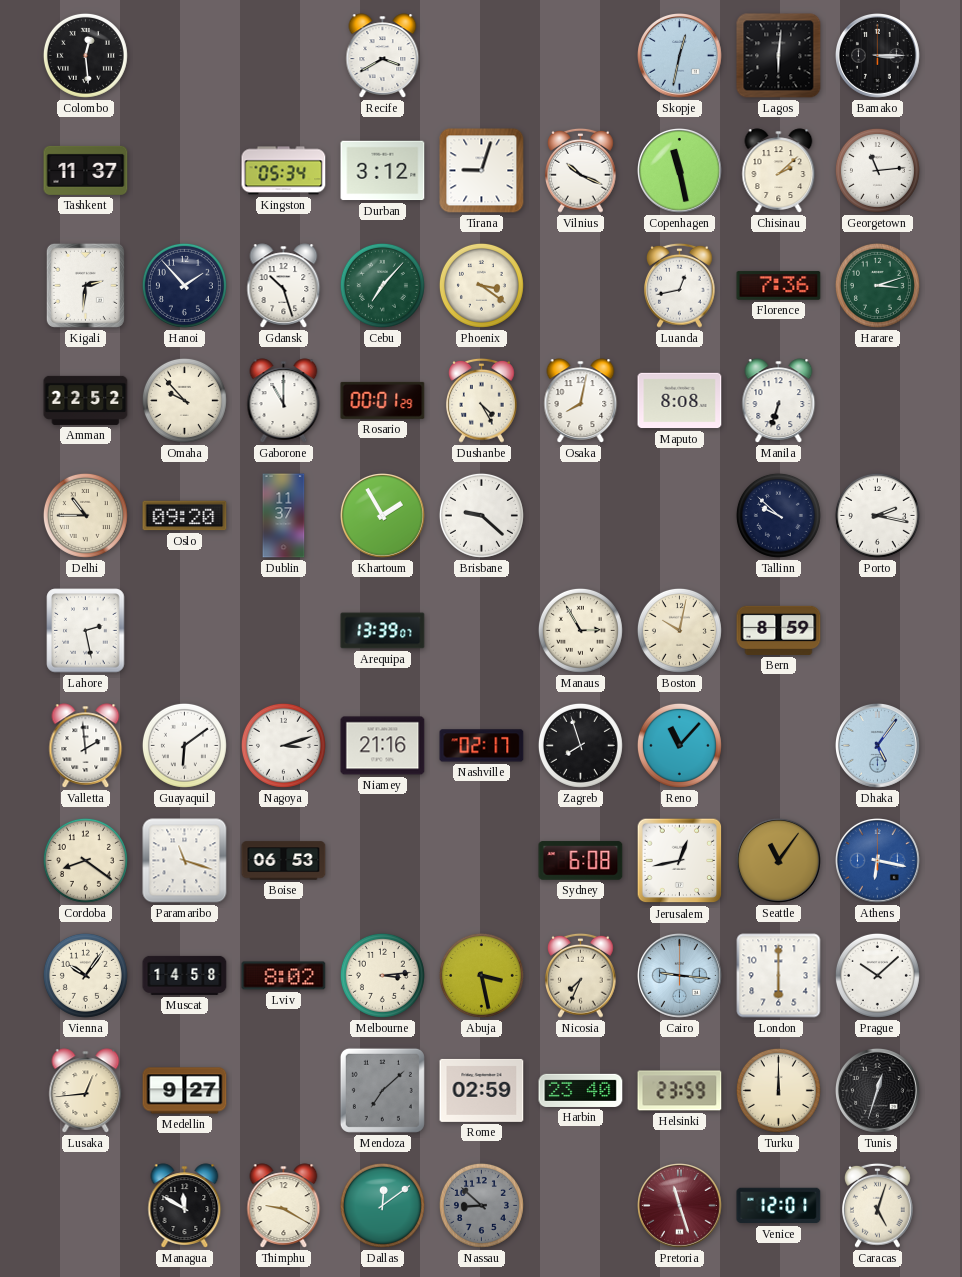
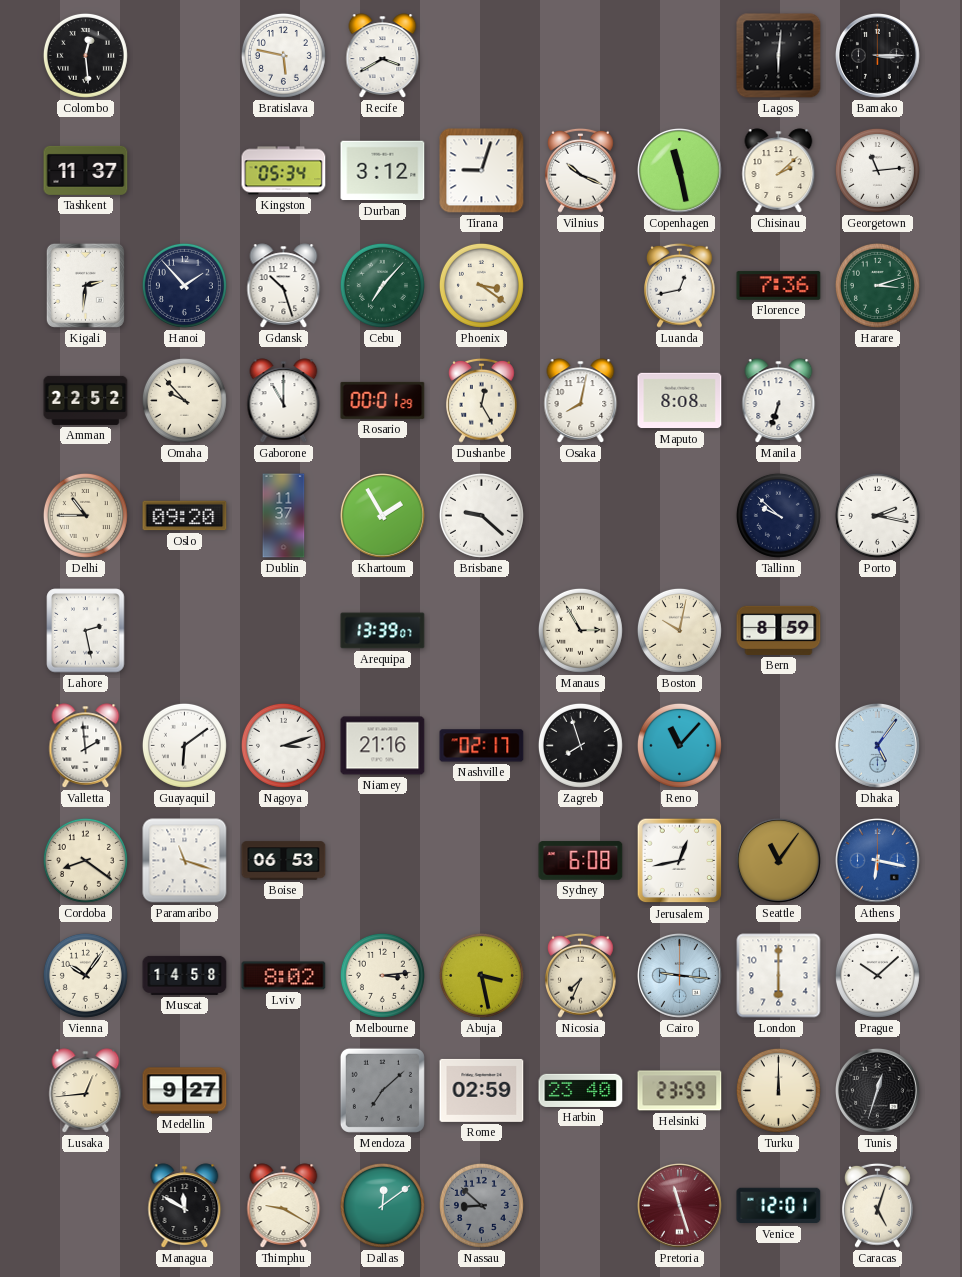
Bratislava: none -> 5:47 (283, 55)
Skopje: 12:32 -> none (680, 56)
Dushanbe: 4:25 -> 12:25 (482, 400)
